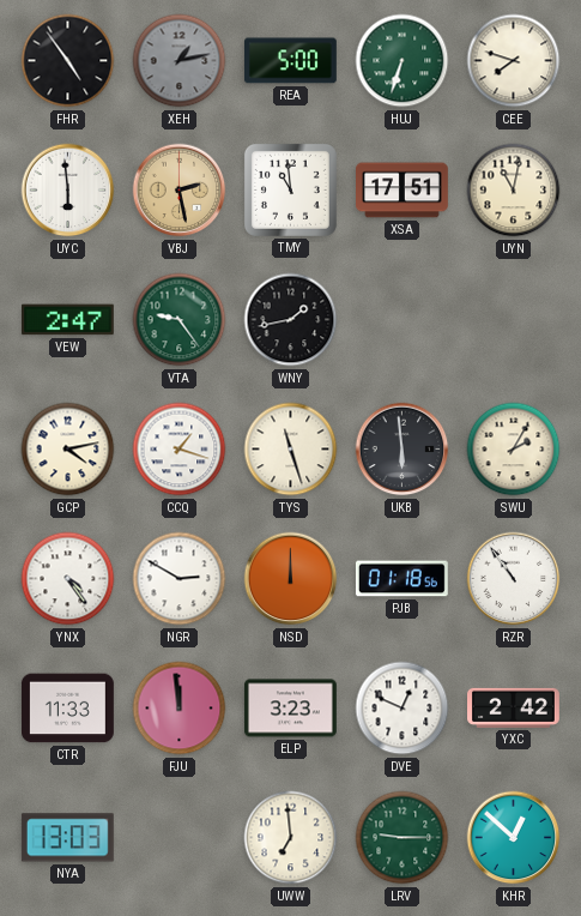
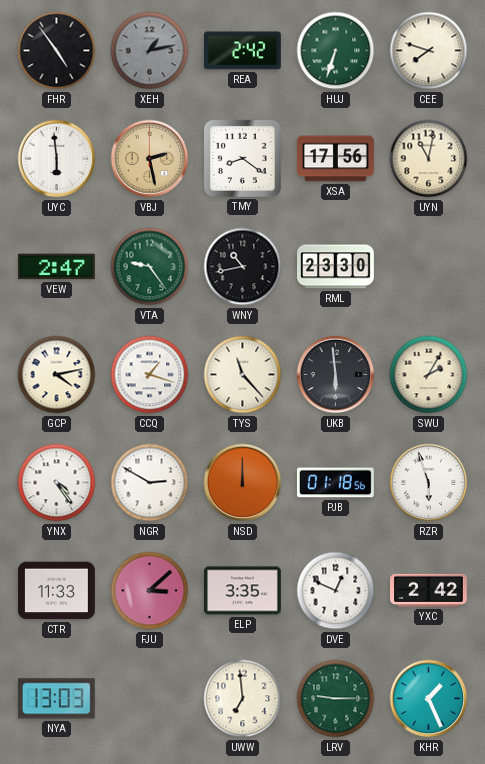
REA: 5:00 -> 2:42 (242, 51)
TMY: 10:59 -> 8:21 (242, 158)
XSA: 17:51 -> 17:56 (336, 159)
WNY: 1:43 -> 10:43 (243, 267)
RML: none -> 23:30 (336, 267)
TYS: 11:27 -> 11:23 (243, 375)
RZR: 10:54 -> 5:57 (429, 483)
FJU: 11:59 -> 3:08 (150, 591)
ELP: 3:23 -> 3:35 (242, 591)
KHR: 12:52 -> 1:26 (429, 699)
